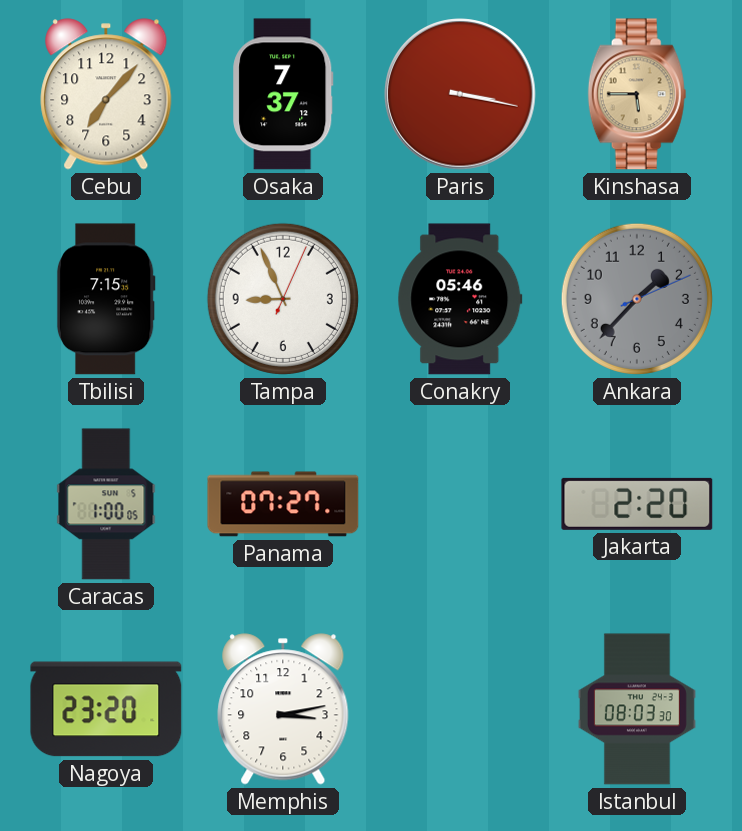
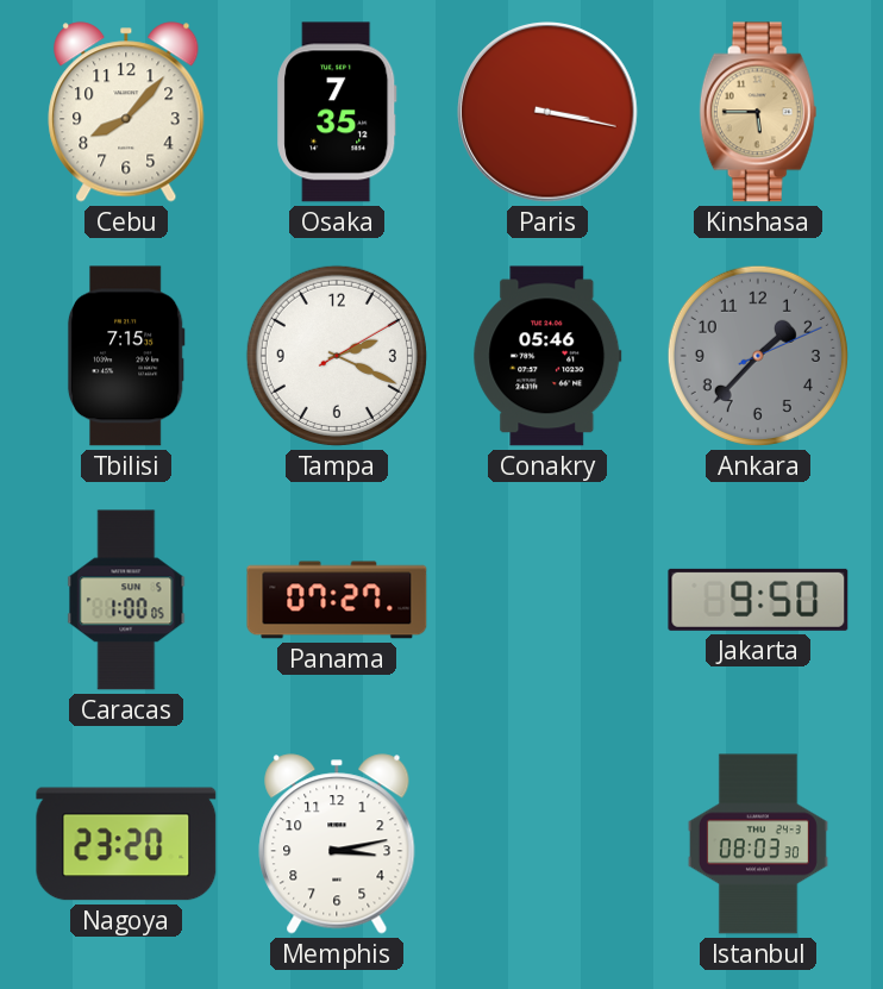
Cebu: 7:07 -> 8:07 (126, 112)
Osaka: 7:37 -> 7:35 (337, 112)
Tampa: 8:56 -> 2:19 (337, 356)
Jakarta: 2:20 -> 9:50 (758, 600)
